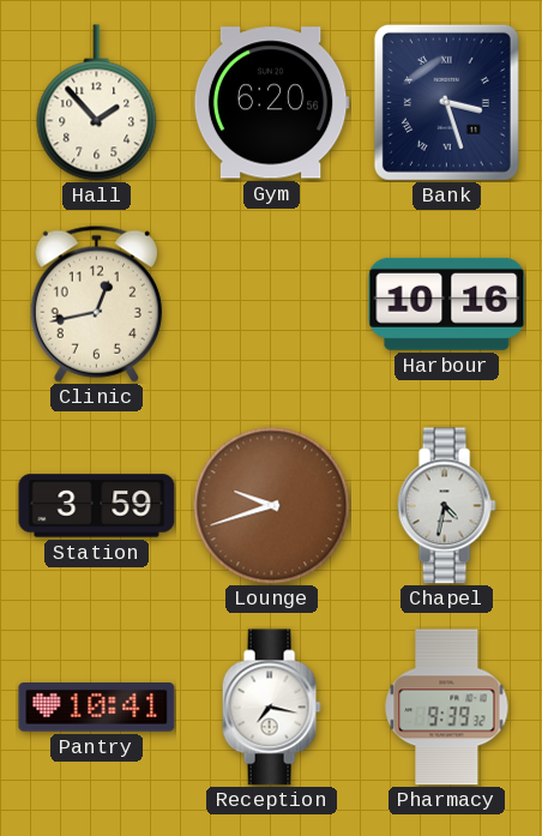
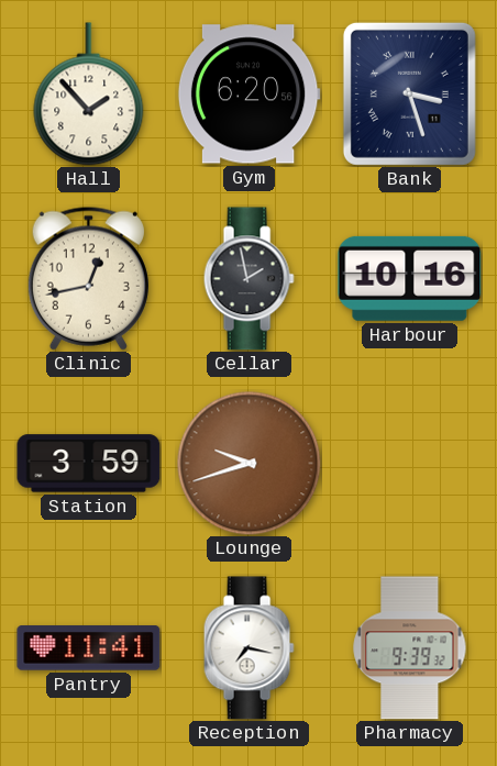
Cellar: none -> 1:58 (248, 279)
Chapel: 4:32 -> none (446, 506)
Pantry: 10:41 -> 11:41 (89, 648)
